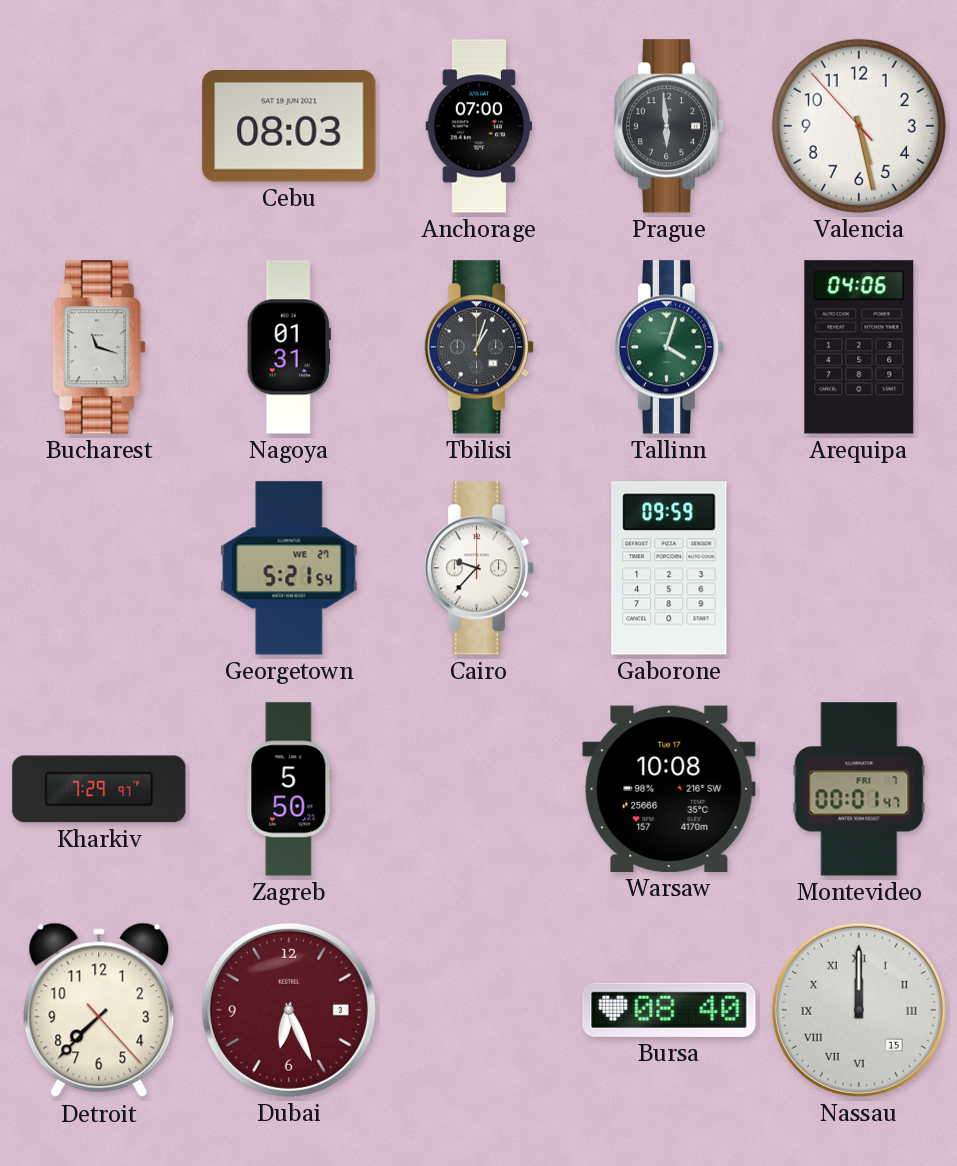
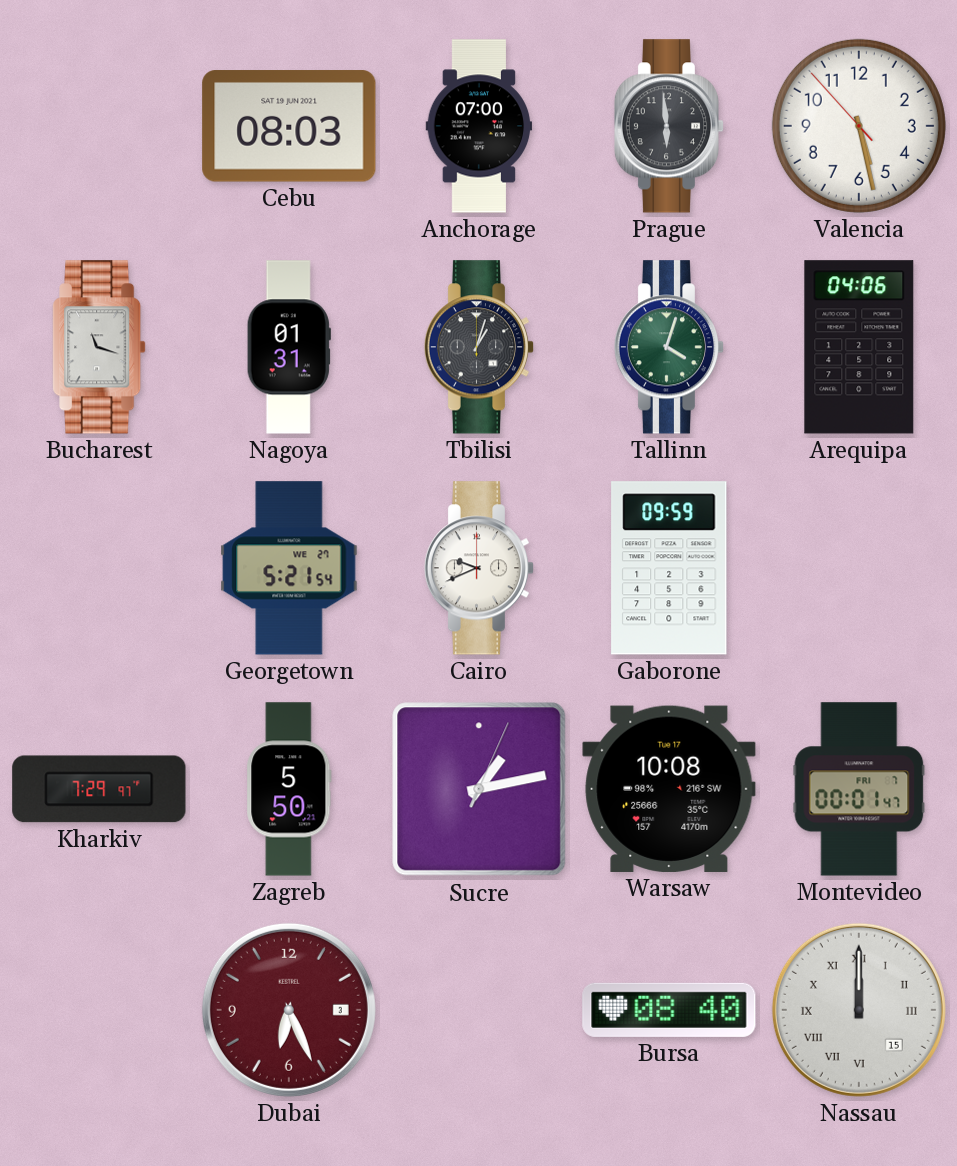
Cairo: 9:37 -> 9:41 (479, 568)
Sucre: none -> 1:13 (479, 789)
Detroit: 7:37 -> none (99, 1010)
